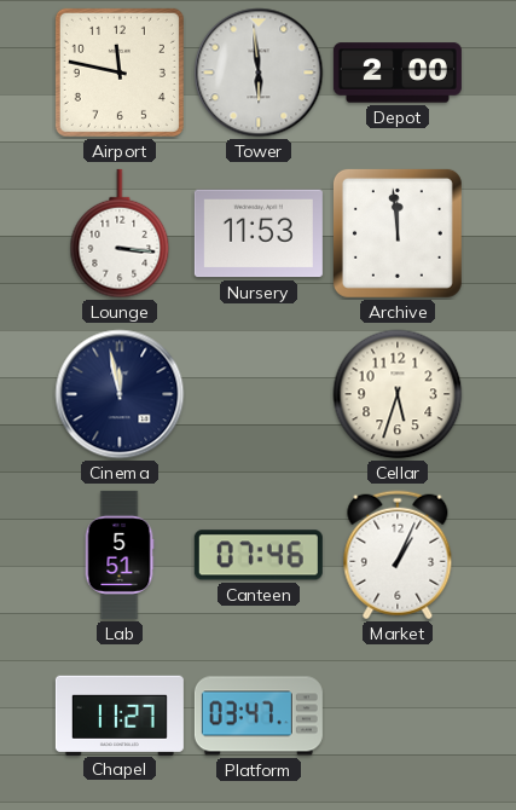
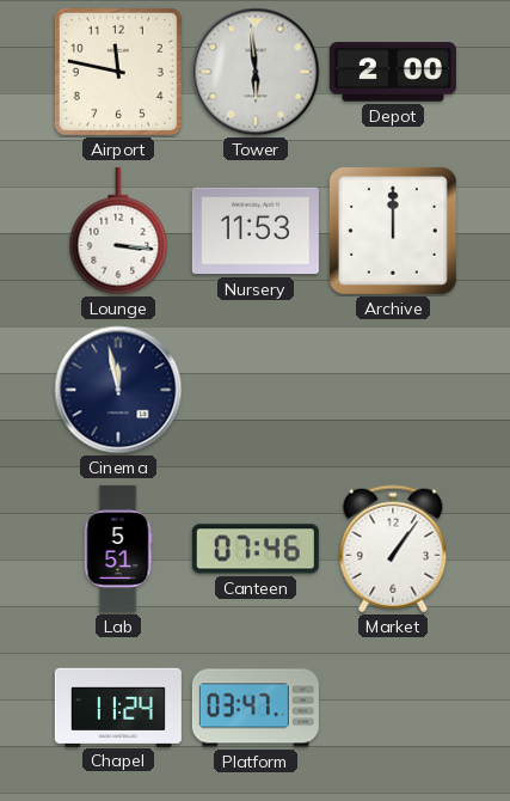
Archive: 11:59 -> 12:00 (393, 231)
Cellar: 5:33 -> none (398, 394)
Market: 1:04 -> 1:06 (393, 549)
Chapel: 11:27 -> 11:24 (118, 707)
